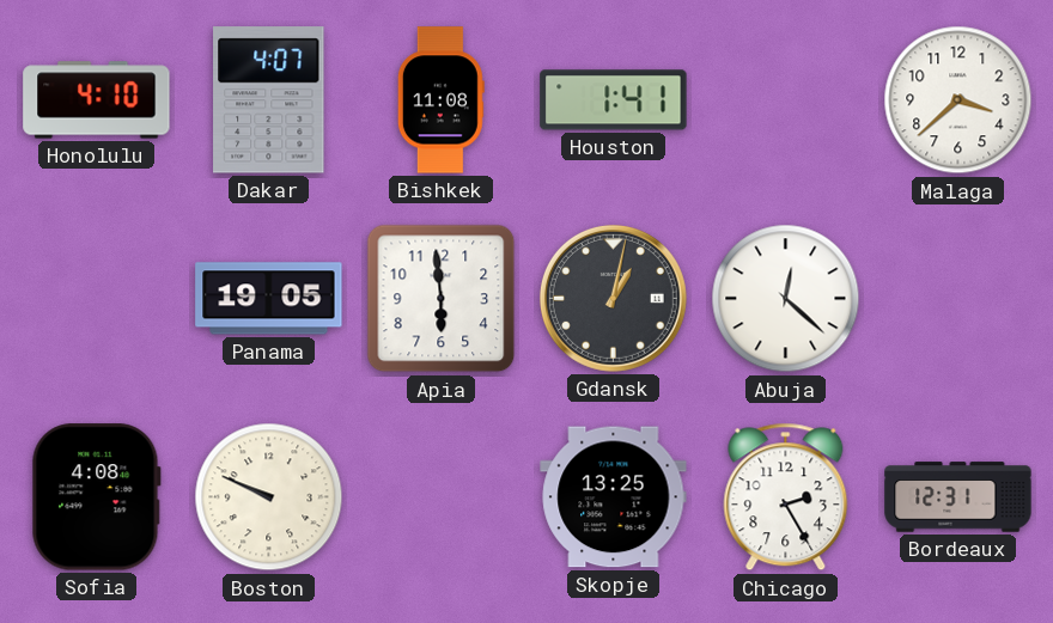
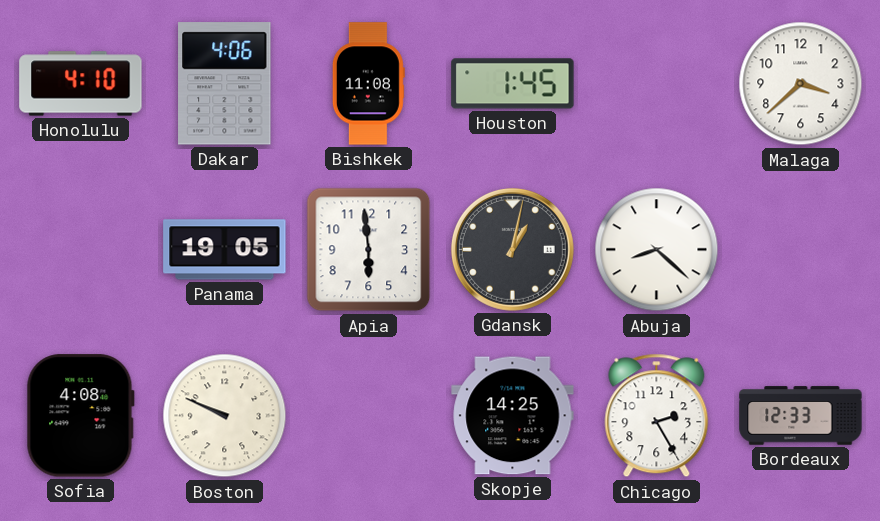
Dakar: 4:07 -> 4:06 (225, 84)
Houston: 1:41 -> 1:45 (513, 84)
Abuja: 12:22 -> 8:22 (657, 250)
Skopje: 13:25 -> 14:25 (513, 416)
Bordeaux: 12:31 -> 12:33 (801, 416)
